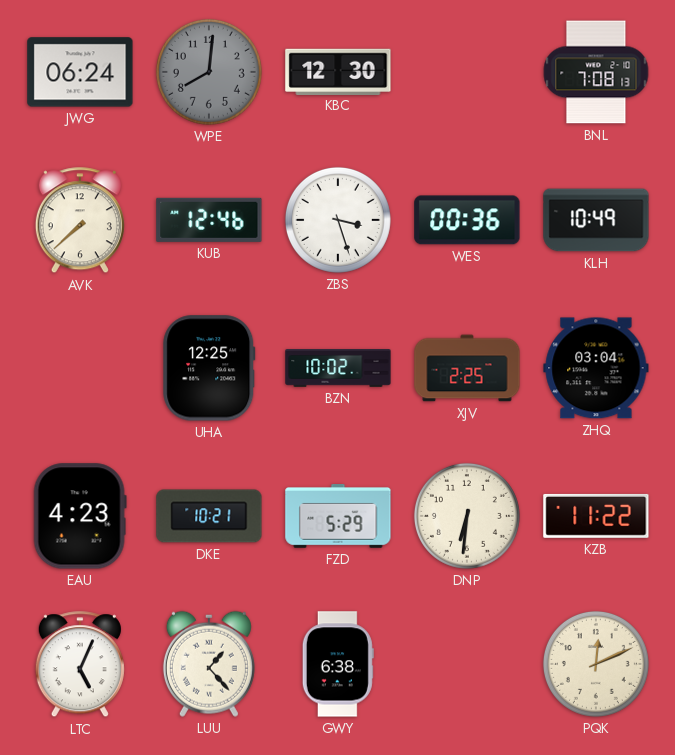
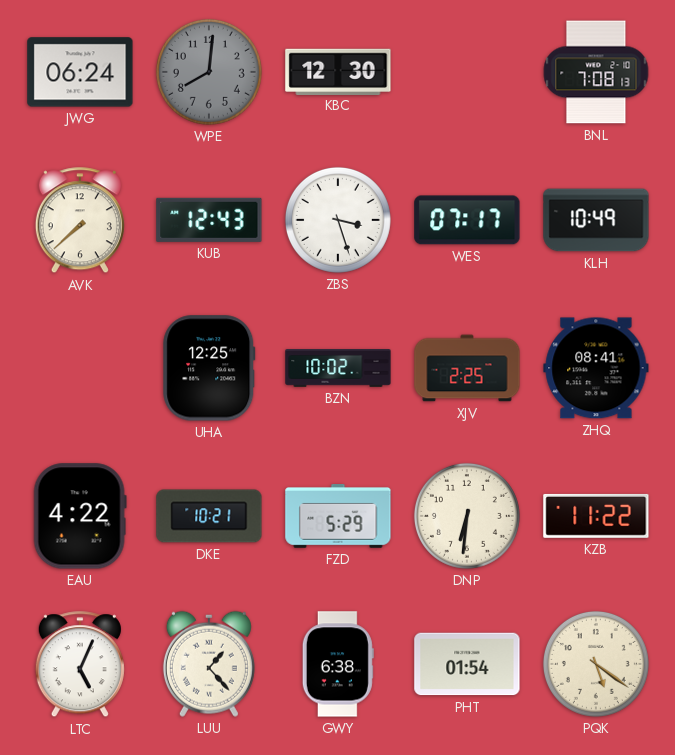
KUB: 12:46 -> 12:43 (209, 220)
WES: 00:36 -> 07:17 (467, 220)
ZHQ: 03:04 -> 08:41 (596, 368)
EAU: 4:23 -> 4:22 (80, 516)
PHT: none -> 01:54 (467, 664)
PQK: 12:11 -> 5:21 (596, 664)
